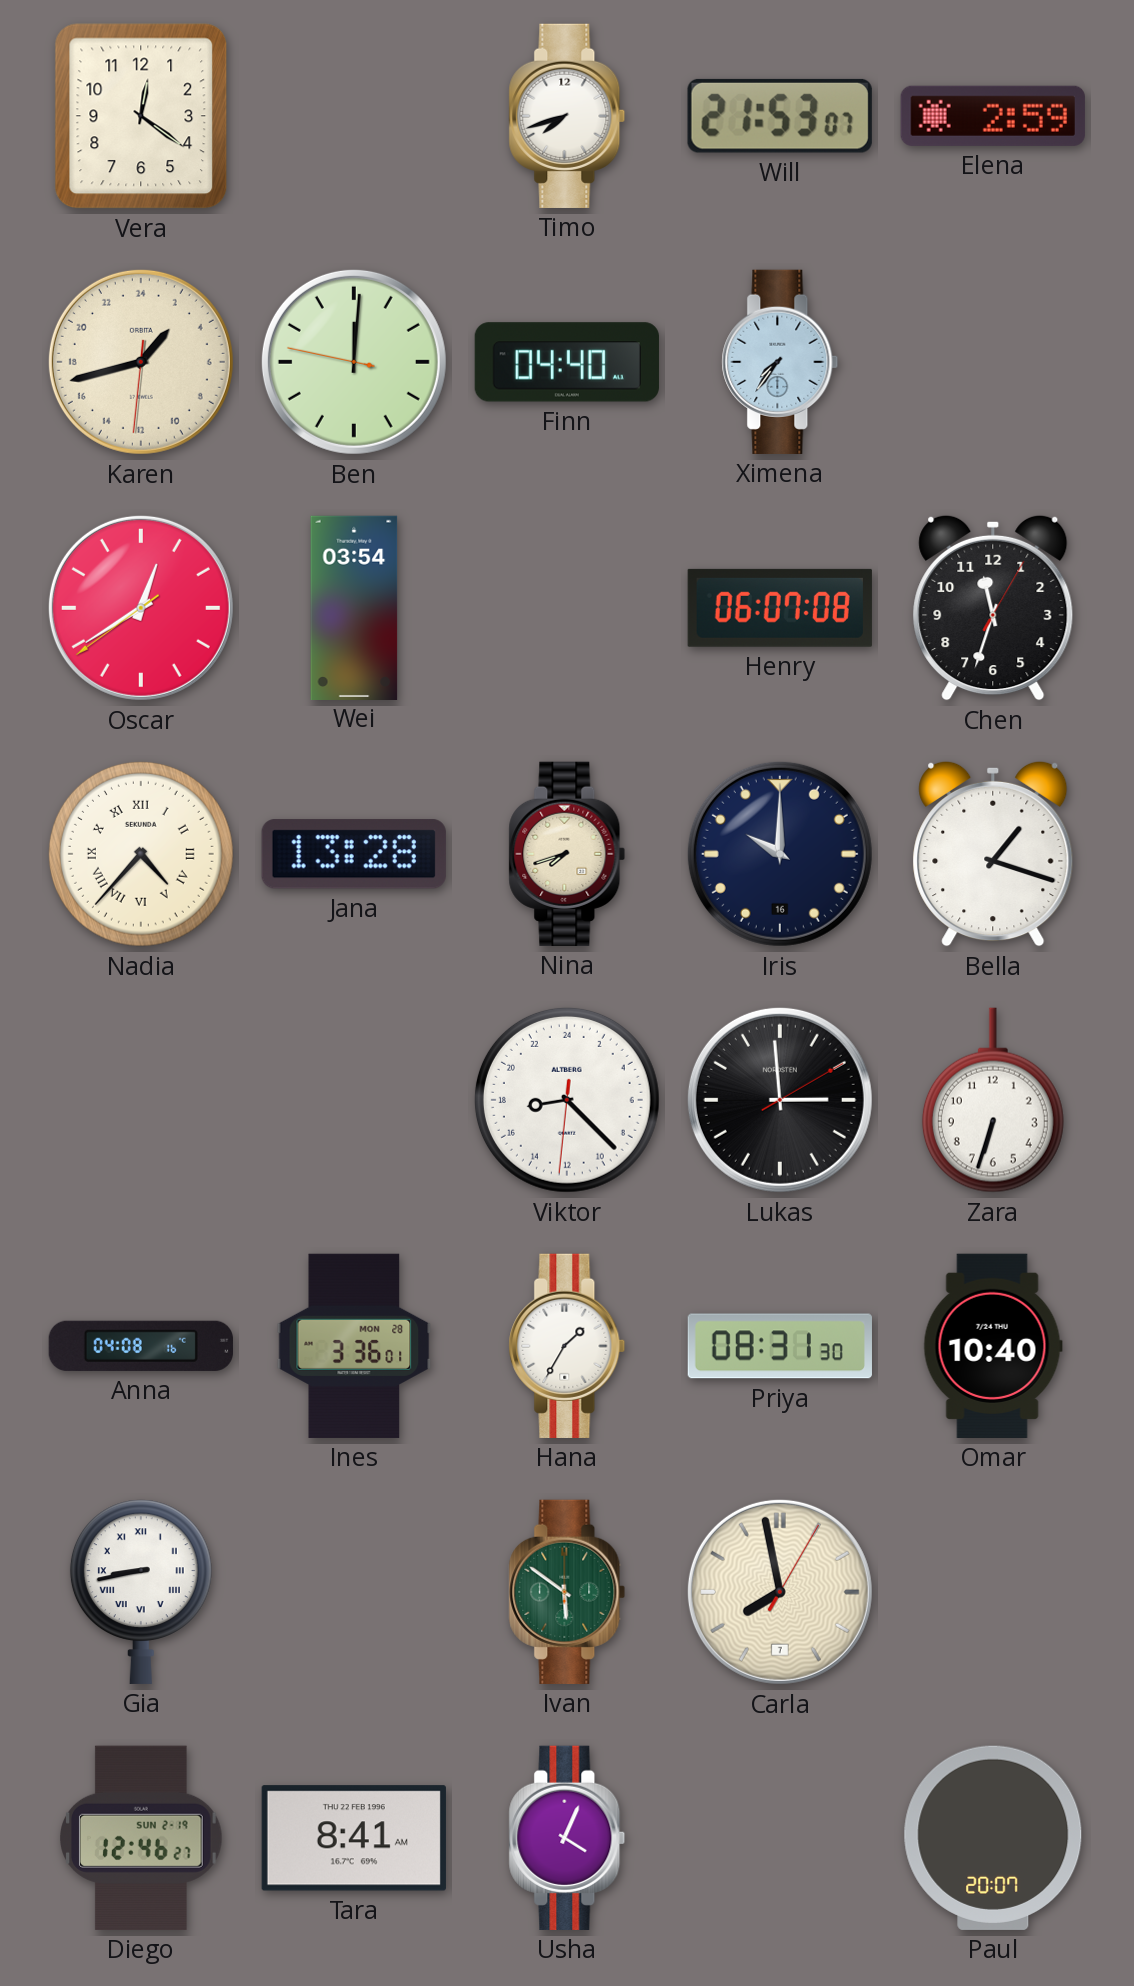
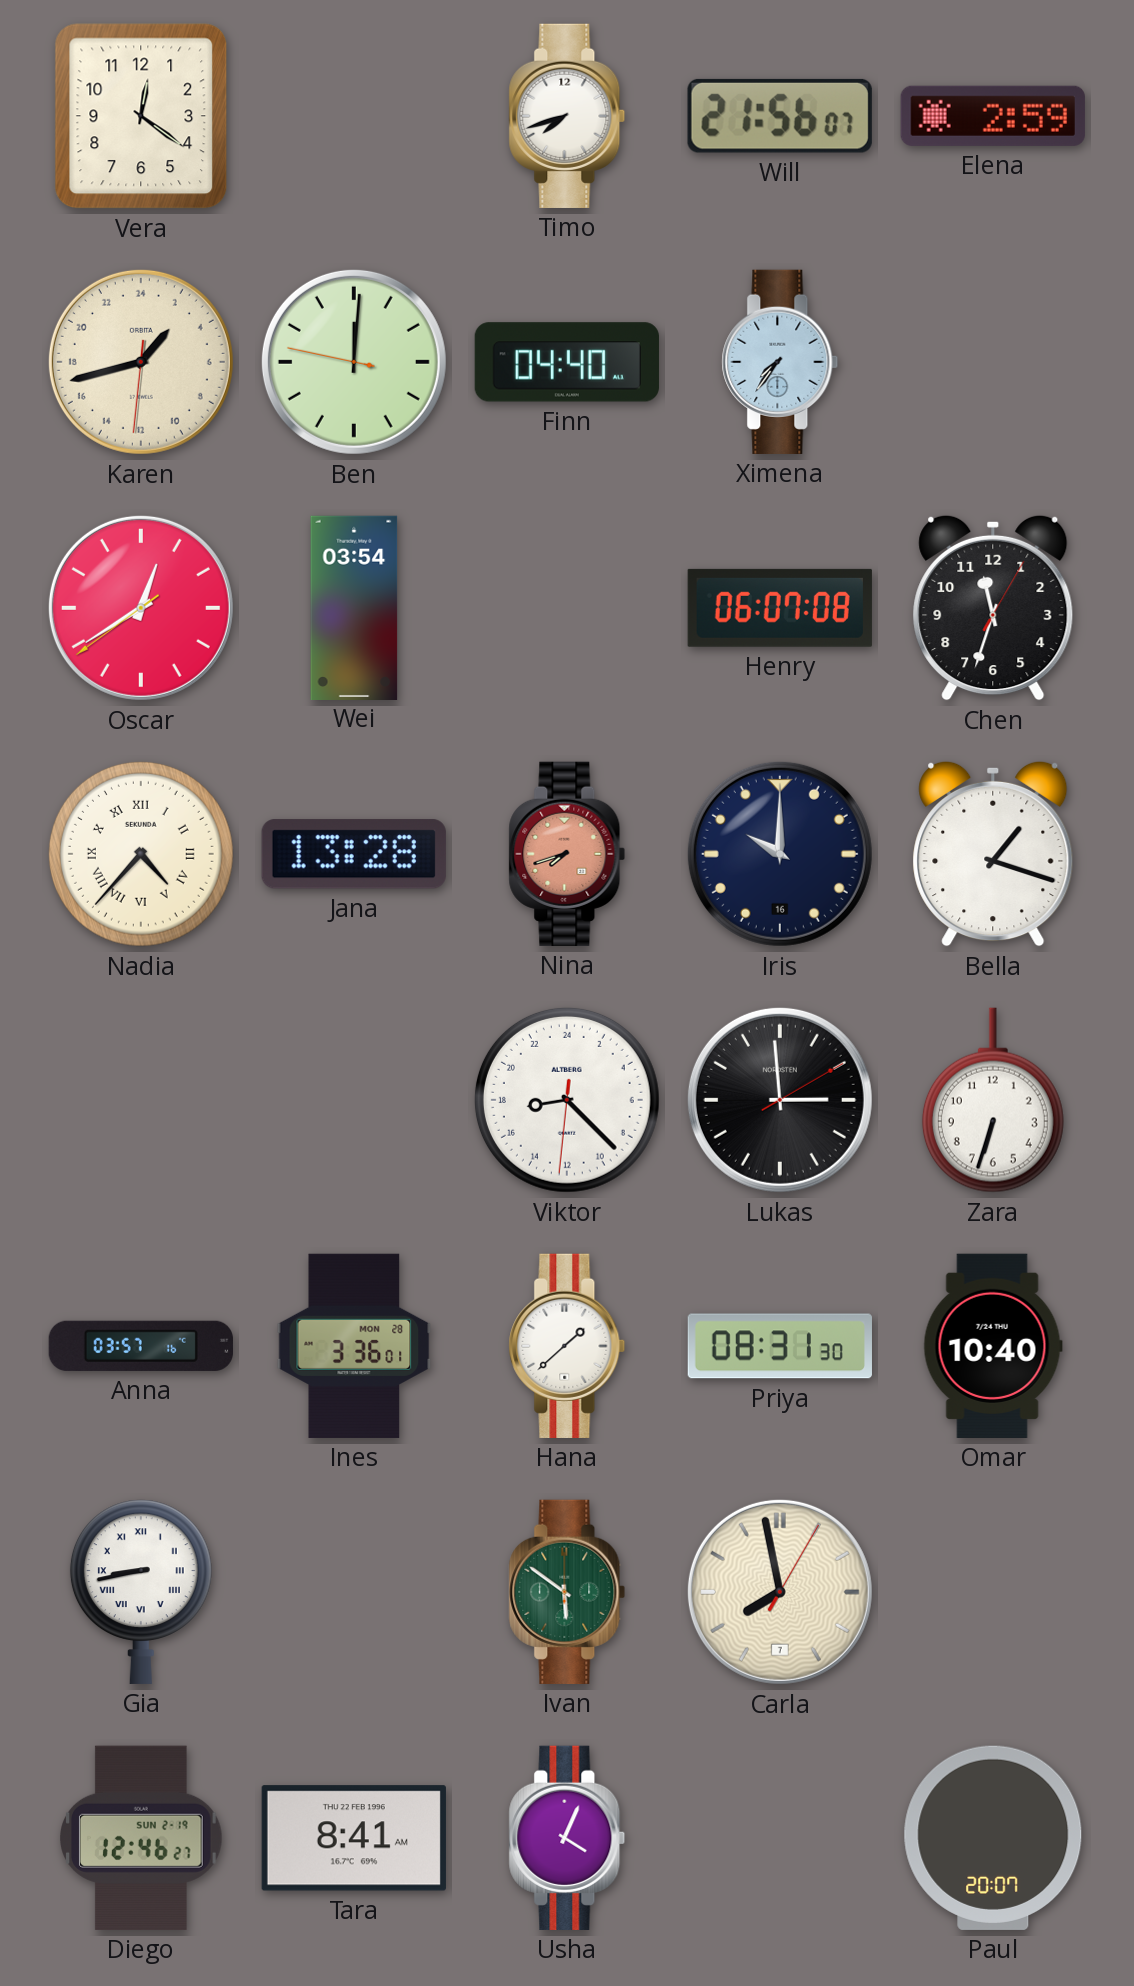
Will: 21:53 -> 21:56 (780, 116)
Nina dial: cream -> salmon (567, 854)
Anna: 04:08 -> 03:57 (141, 1346)
Hana: 1:35 -> 1:38 (567, 1346)
